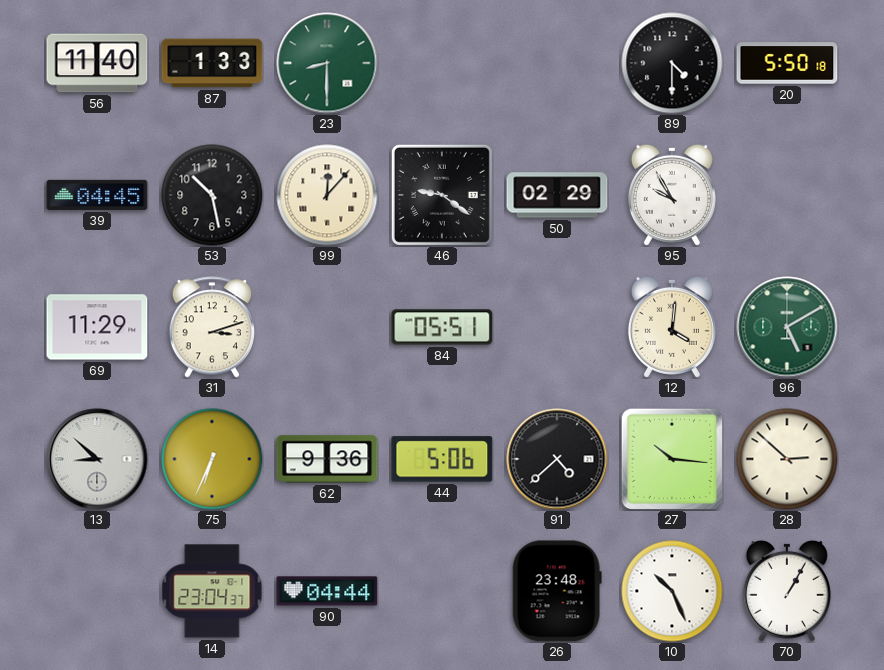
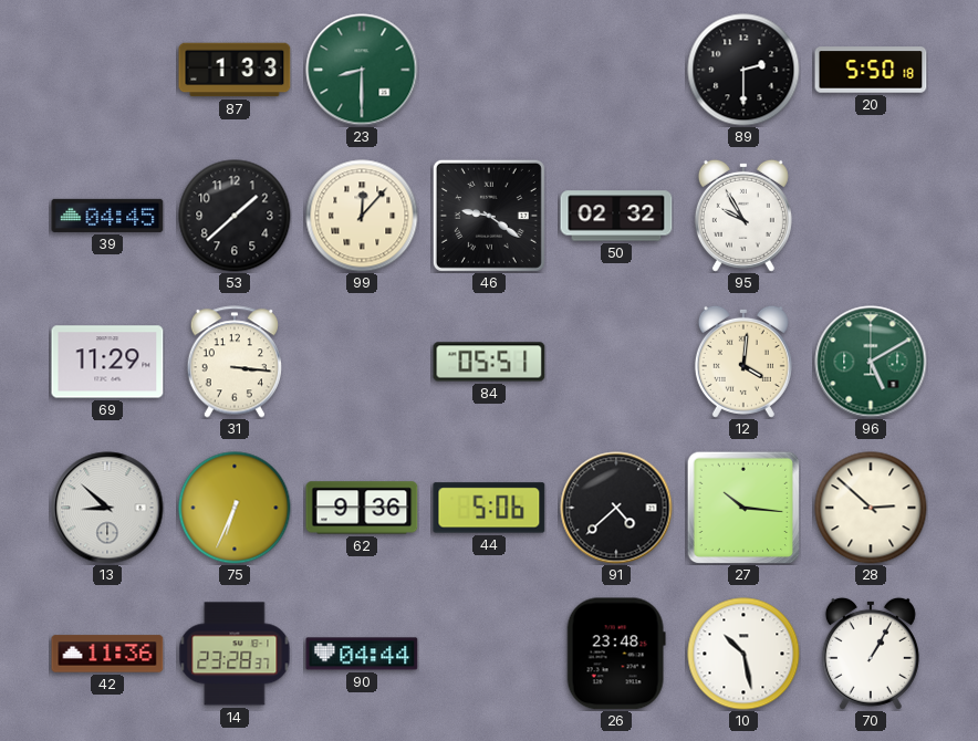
56: 11:40 -> none (97, 63)
89: 4:30 -> 2:30 (743, 70)
53: 10:28 -> 1:38 (235, 216)
50: 02:29 -> 02:32 (616, 216)
31: 3:12 -> 3:16 (233, 362)
42: none -> 11:36 (107, 654)
14: 23:04 -> 23:28 (235, 654)
10: 10:26 -> 10:28 (743, 654)
